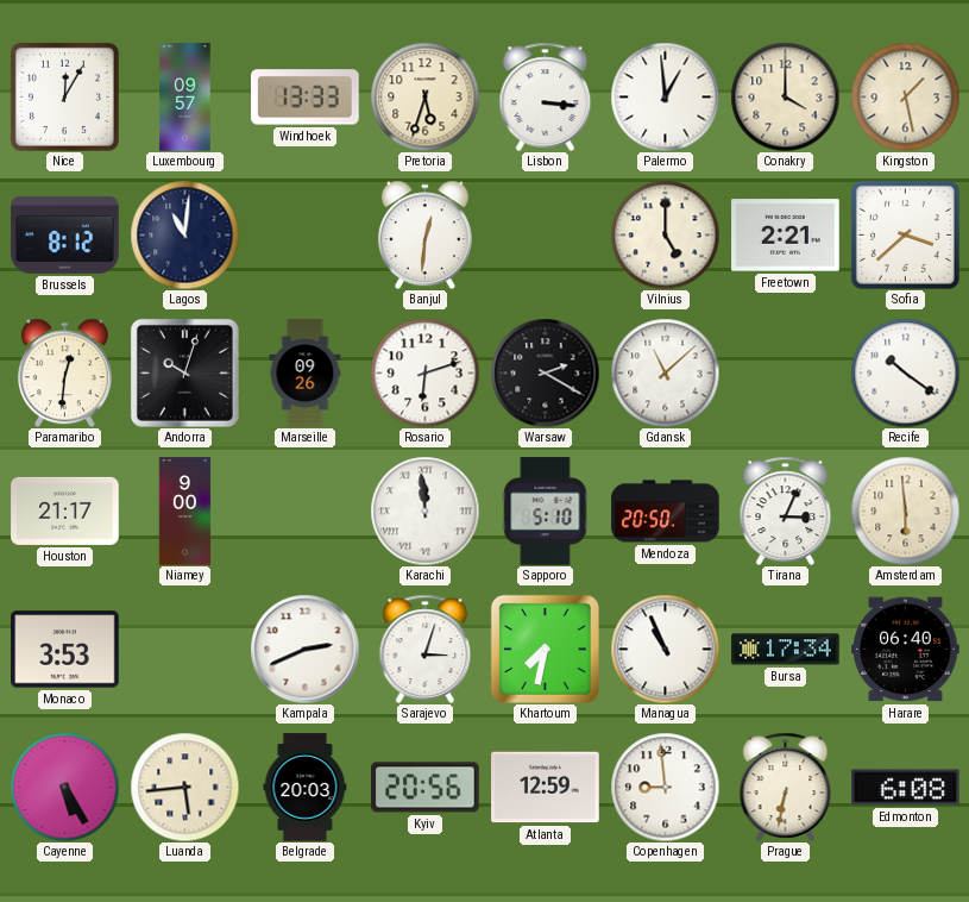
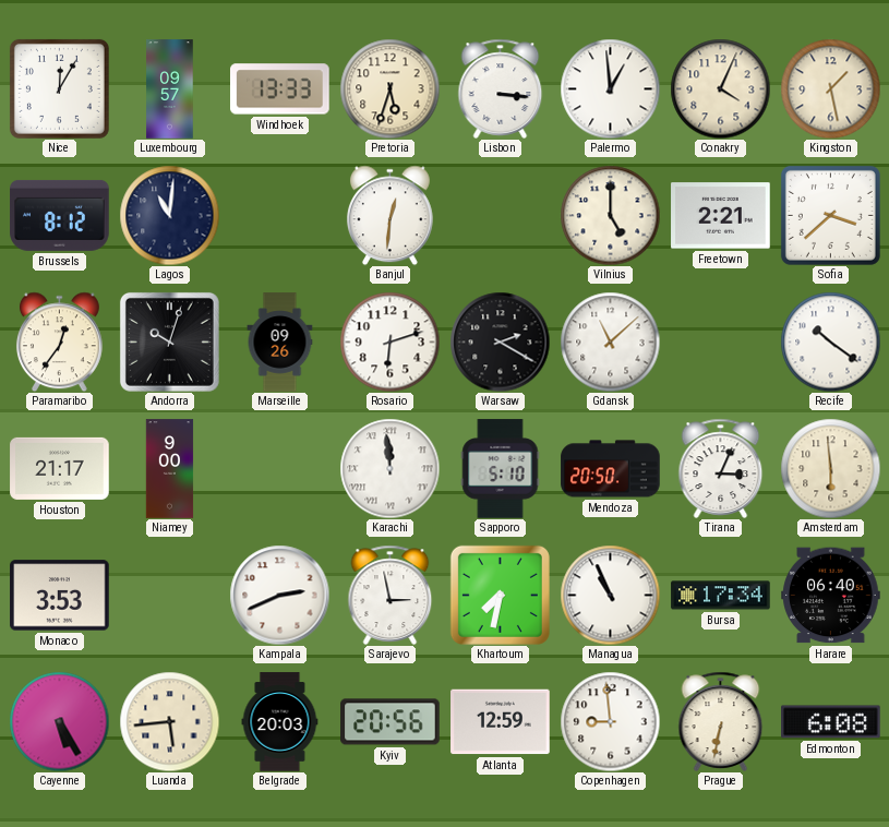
Conakry: 4:00 -> 4:04 (720, 88)
Paramaribo: 12:31 -> 12:36 (59, 341)
Sarajevo: 3:03 -> 2:58 (391, 595)
